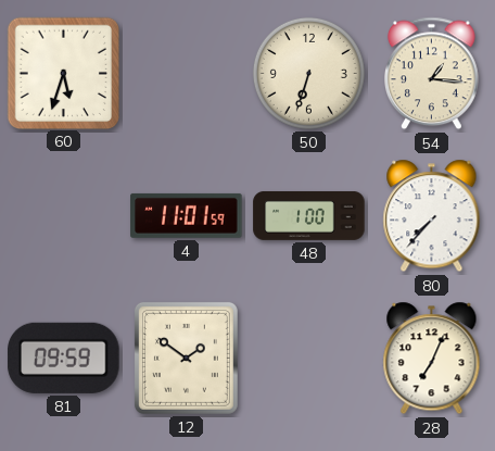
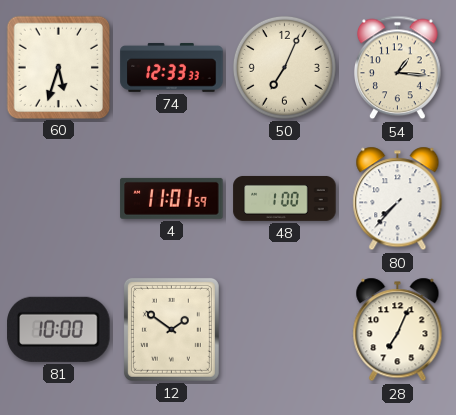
74: none -> 12:33 (172, 67)
50: 6:33 -> 7:04 (284, 67)
81: 09:59 -> 10:00 (59, 329)
